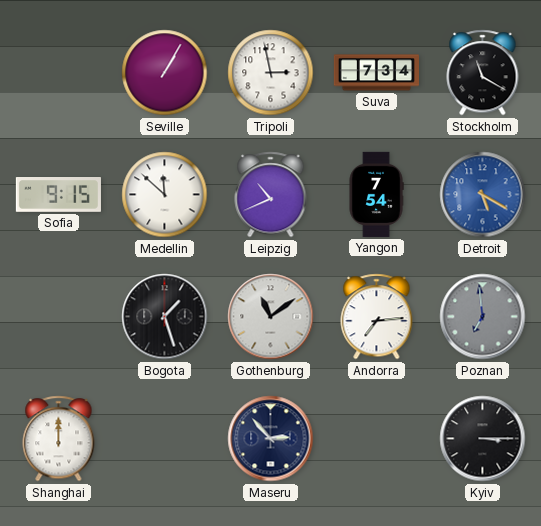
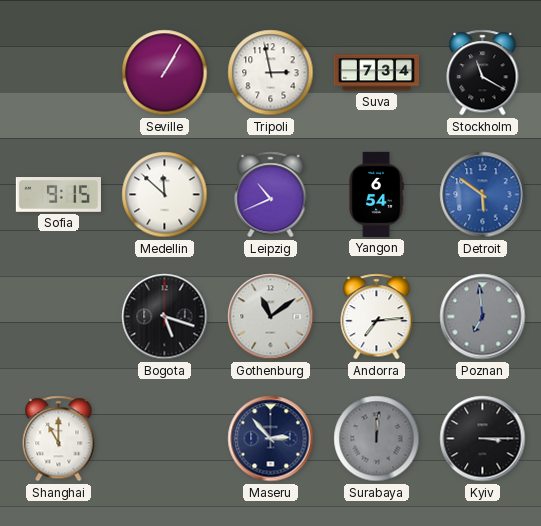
Yangon: 7:54 -> 6:54 (376, 194)
Detroit: 5:20 -> 5:51 (483, 195)
Bogota: 1:27 -> 5:18 (165, 317)
Shanghai: 12:00 -> 11:00 (59, 439)
Surabaya: none -> 12:01 (377, 439)
